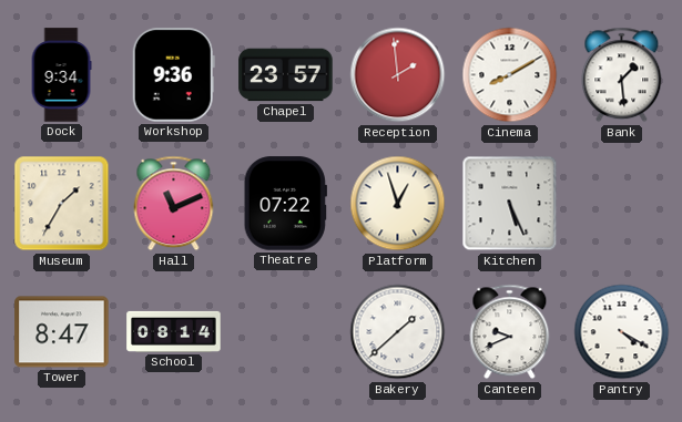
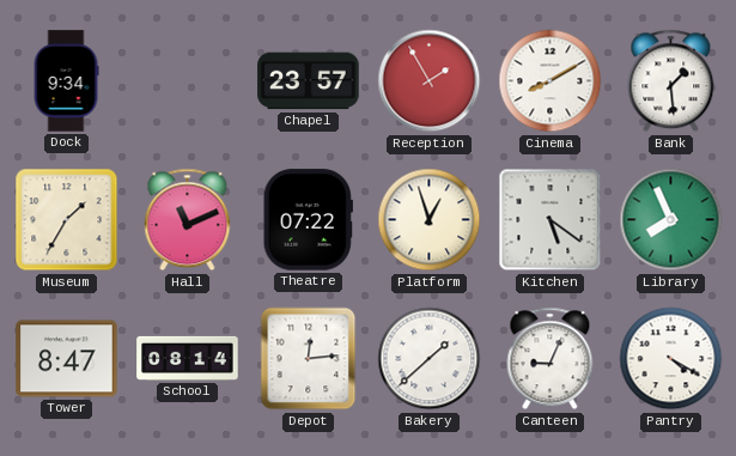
Workshop: 9:36 -> none (173, 75)
Reception: 1:59 -> 1:55 (430, 81)
Kitchen: 5:26 -> 5:21 (551, 220)
Library: none -> 7:56 (671, 220)
Depot: none -> 12:14 (309, 359)
Canteen: 9:41 -> 9:04 (551, 359)
